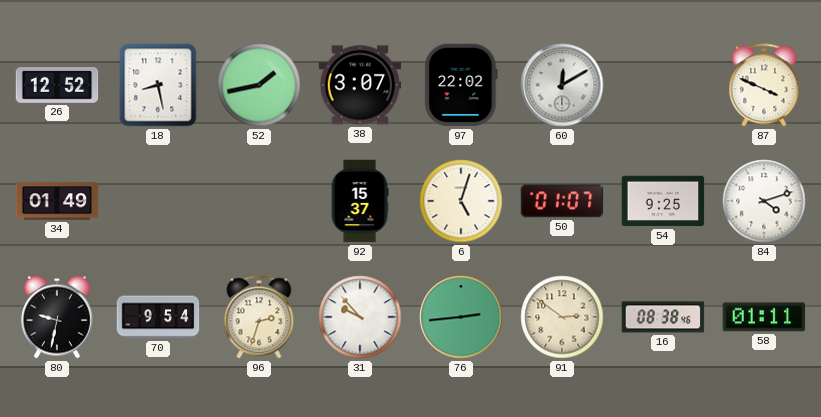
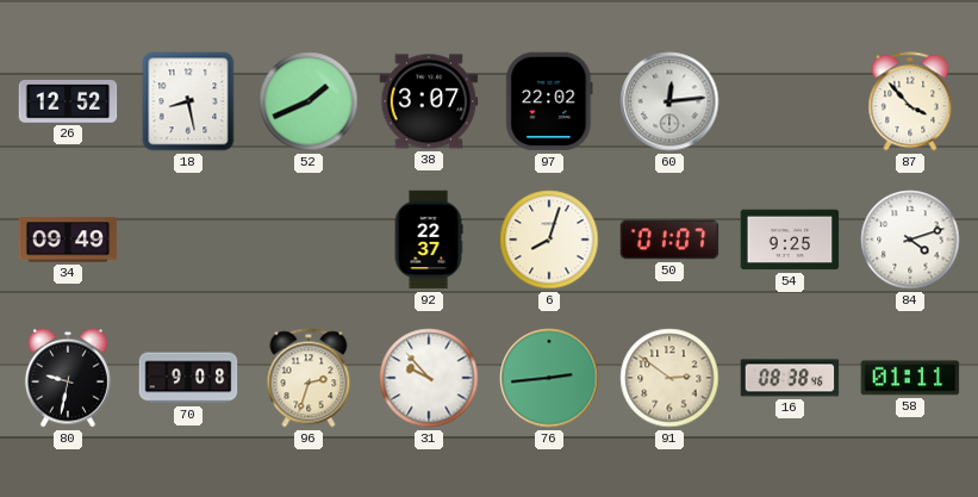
52: 1:43 -> 1:41 (309, 101)
60: 12:10 -> 12:14 (669, 101)
87: 3:49 -> 3:53 (910, 101)
34: 01:49 -> 09:49 (68, 240)
92: 15:37 -> 22:37 (429, 240)
6: 5:03 -> 8:03 (549, 240)
70: 9:54 -> 9:08 (188, 378)
